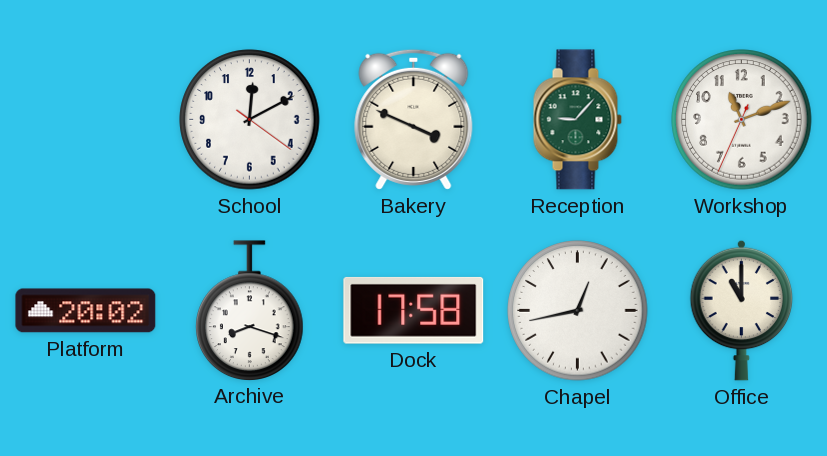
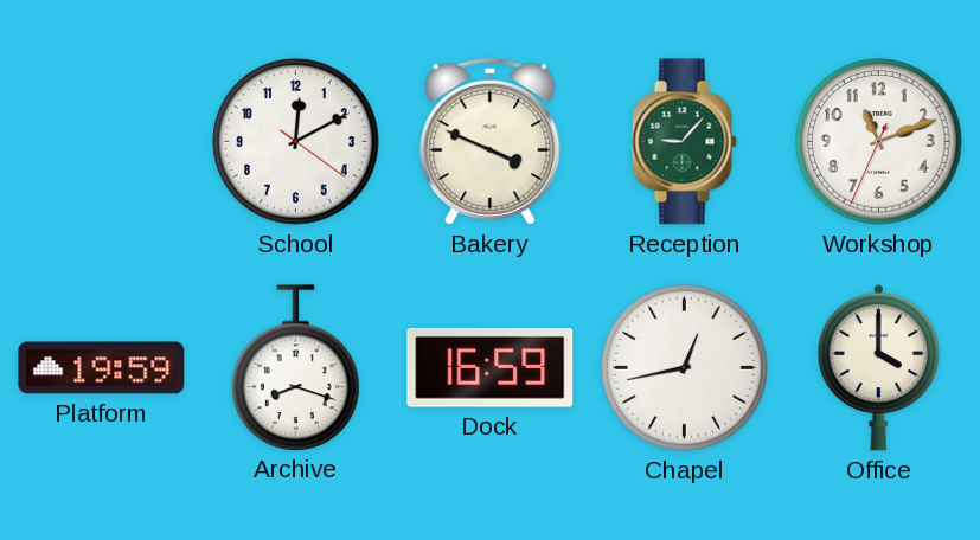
Platform: 20:02 -> 19:59 (102, 368)
Dock: 17:58 -> 16:59 (491, 367)
Office: 11:00 -> 4:00 (879, 367)
